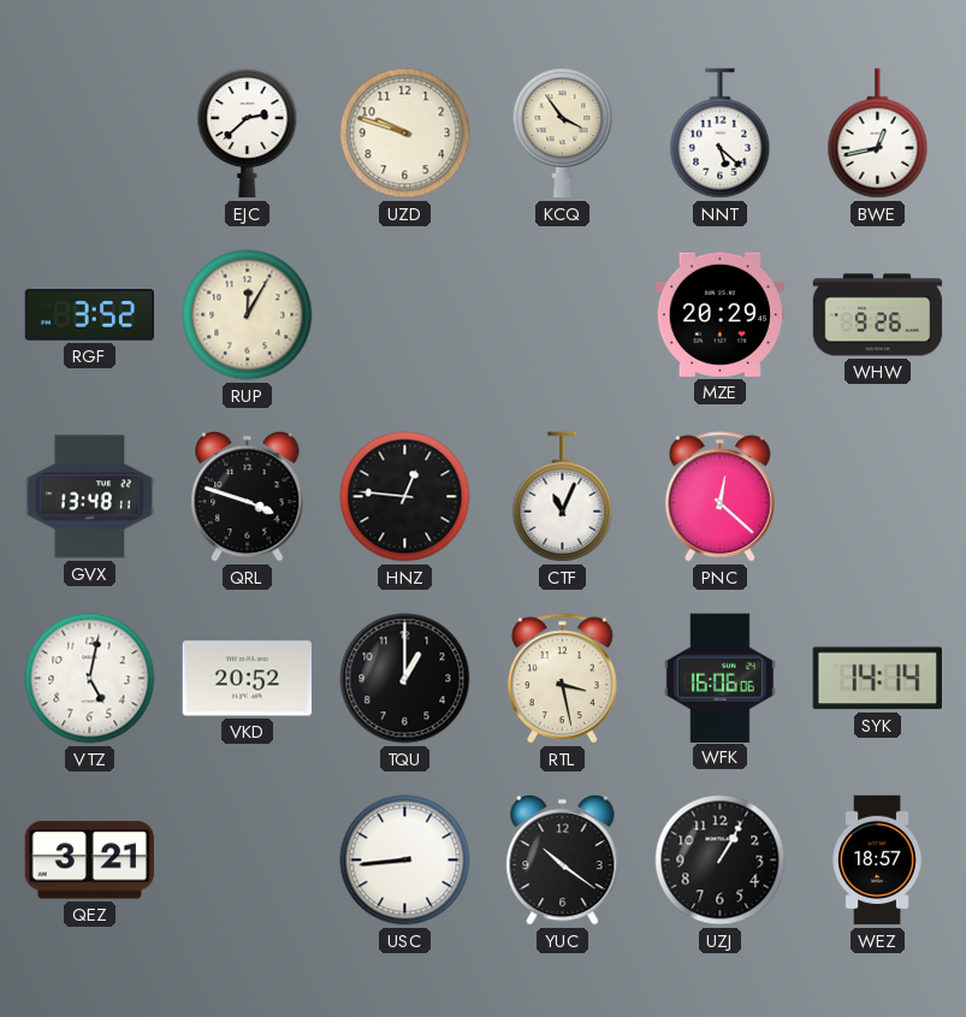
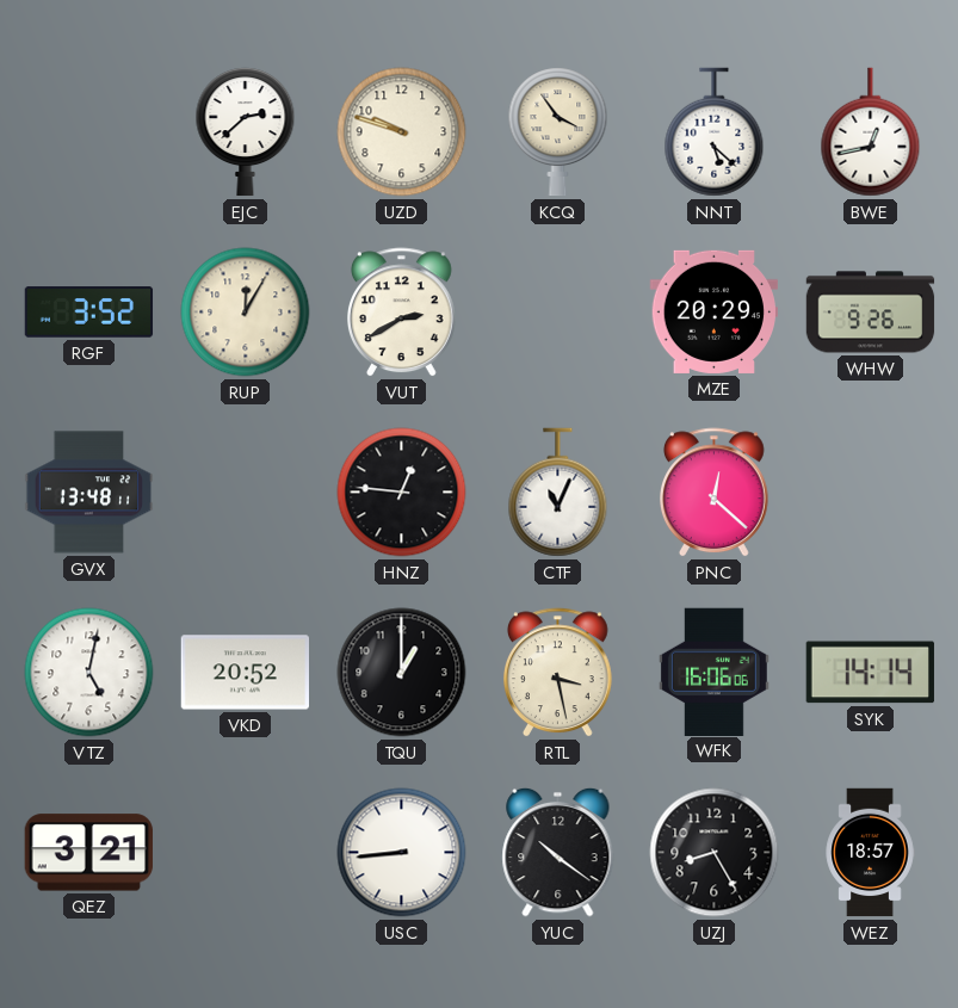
VUT: none -> 2:40 (402, 313)
QRL: 3:48 -> none (248, 496)
UZJ: 1:05 -> 8:25 (715, 853)
